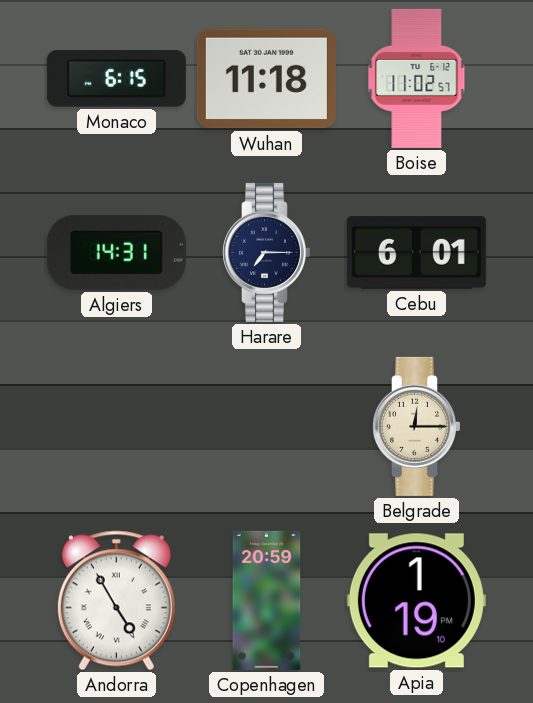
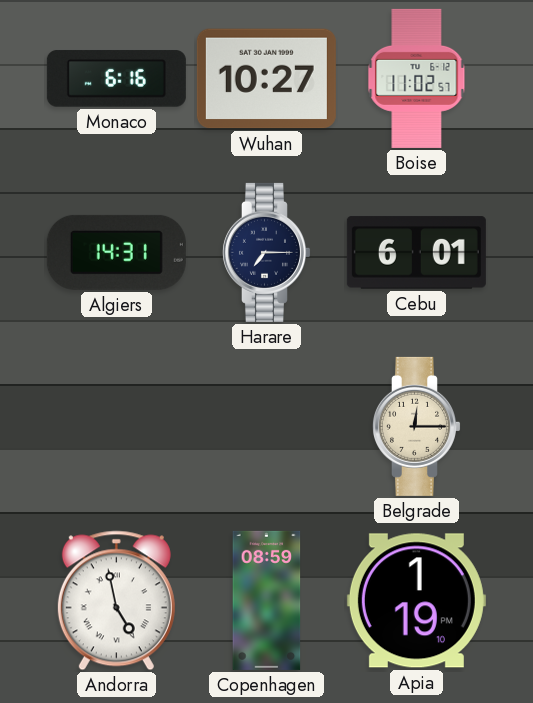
Monaco: 6:15 -> 6:16 (116, 79)
Wuhan: 11:18 -> 10:27 (266, 79)
Andorra: 4:55 -> 4:58 (116, 601)
Copenhagen: 20:59 -> 08:59 (267, 600)
